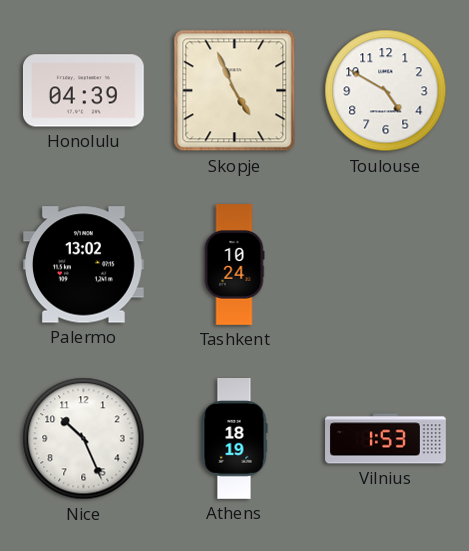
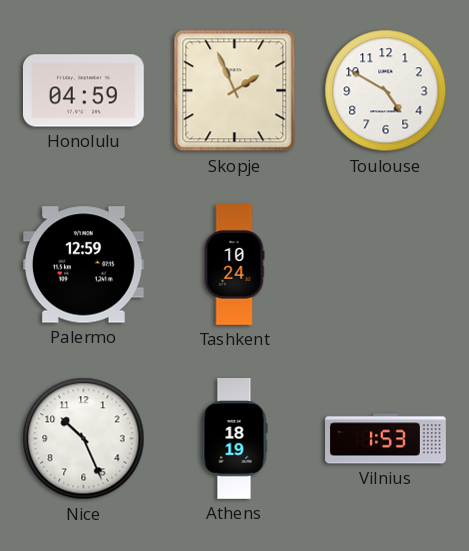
Honolulu: 04:39 -> 04:59 (83, 91)
Skopje: 4:56 -> 1:56 (235, 91)
Palermo: 13:02 -> 12:59 (83, 265)
